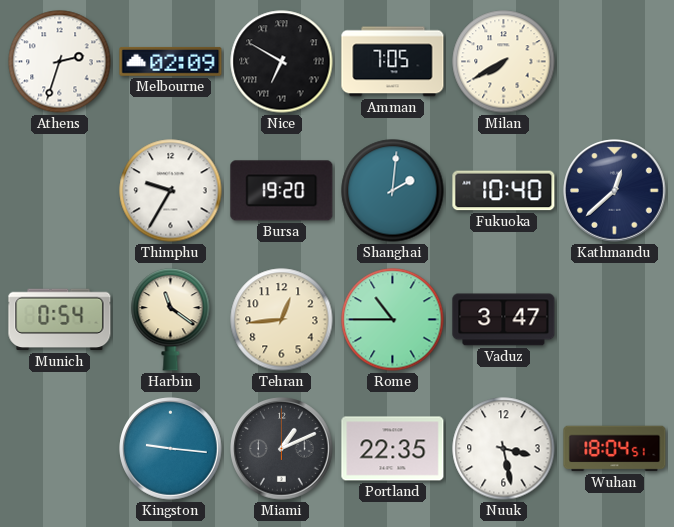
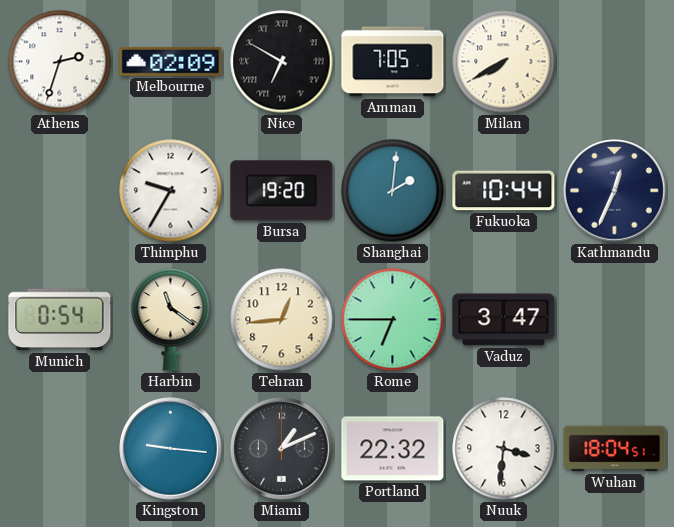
Fukuoka: 10:40 -> 10:44 (504, 191)
Kathmandu: 12:38 -> 12:34 (615, 191)
Rome: 10:45 -> 6:45 (393, 320)
Portland: 22:35 -> 22:32 (393, 449)
Nuuk: 3:28 -> 3:31 (504, 449)
